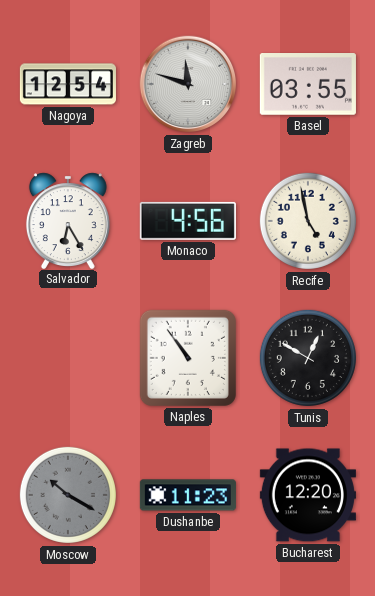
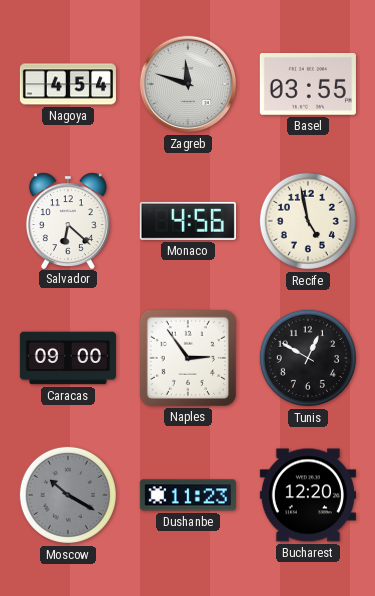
Nagoya: 12:54 -> 4:54 (68, 84)
Salvador: 6:25 -> 6:22 (68, 220)
Caracas: none -> 09:00 (68, 358)
Naples: 10:54 -> 2:54 (188, 358)
